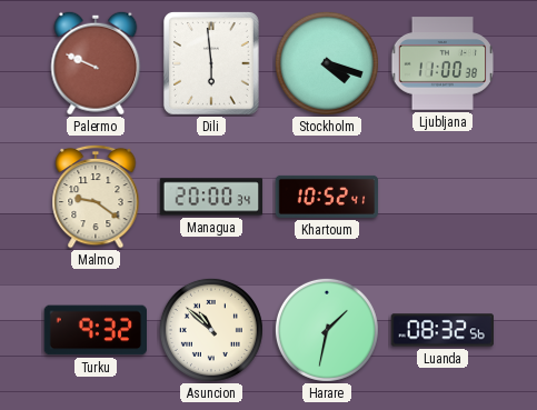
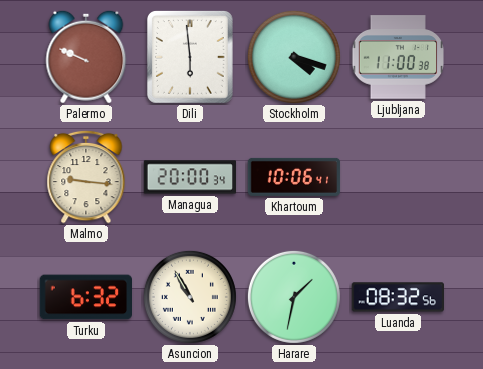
Malmo: 9:21 -> 9:16 (86, 177)
Khartoum: 10:52 -> 10:06 (294, 177)
Turku: 9:32 -> 6:32 (85, 297)
Asuncion: 10:52 -> 10:55 (190, 297)
